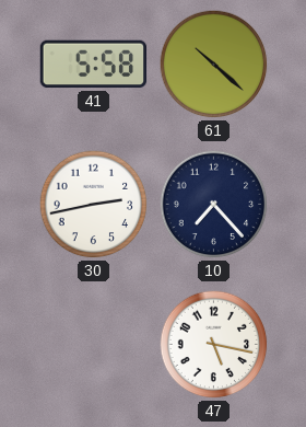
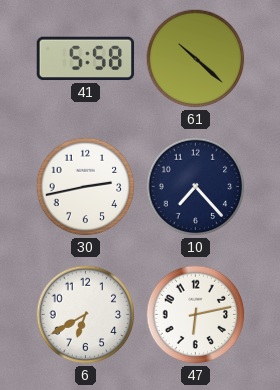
6: none -> 6:40 (86, 315)
47: 5:17 -> 6:13 (196, 315)
